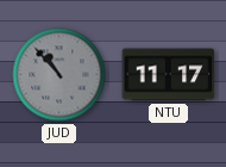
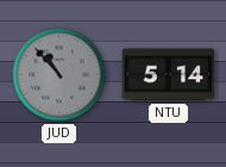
NTU: 11:17 -> 5:14 (169, 75)
